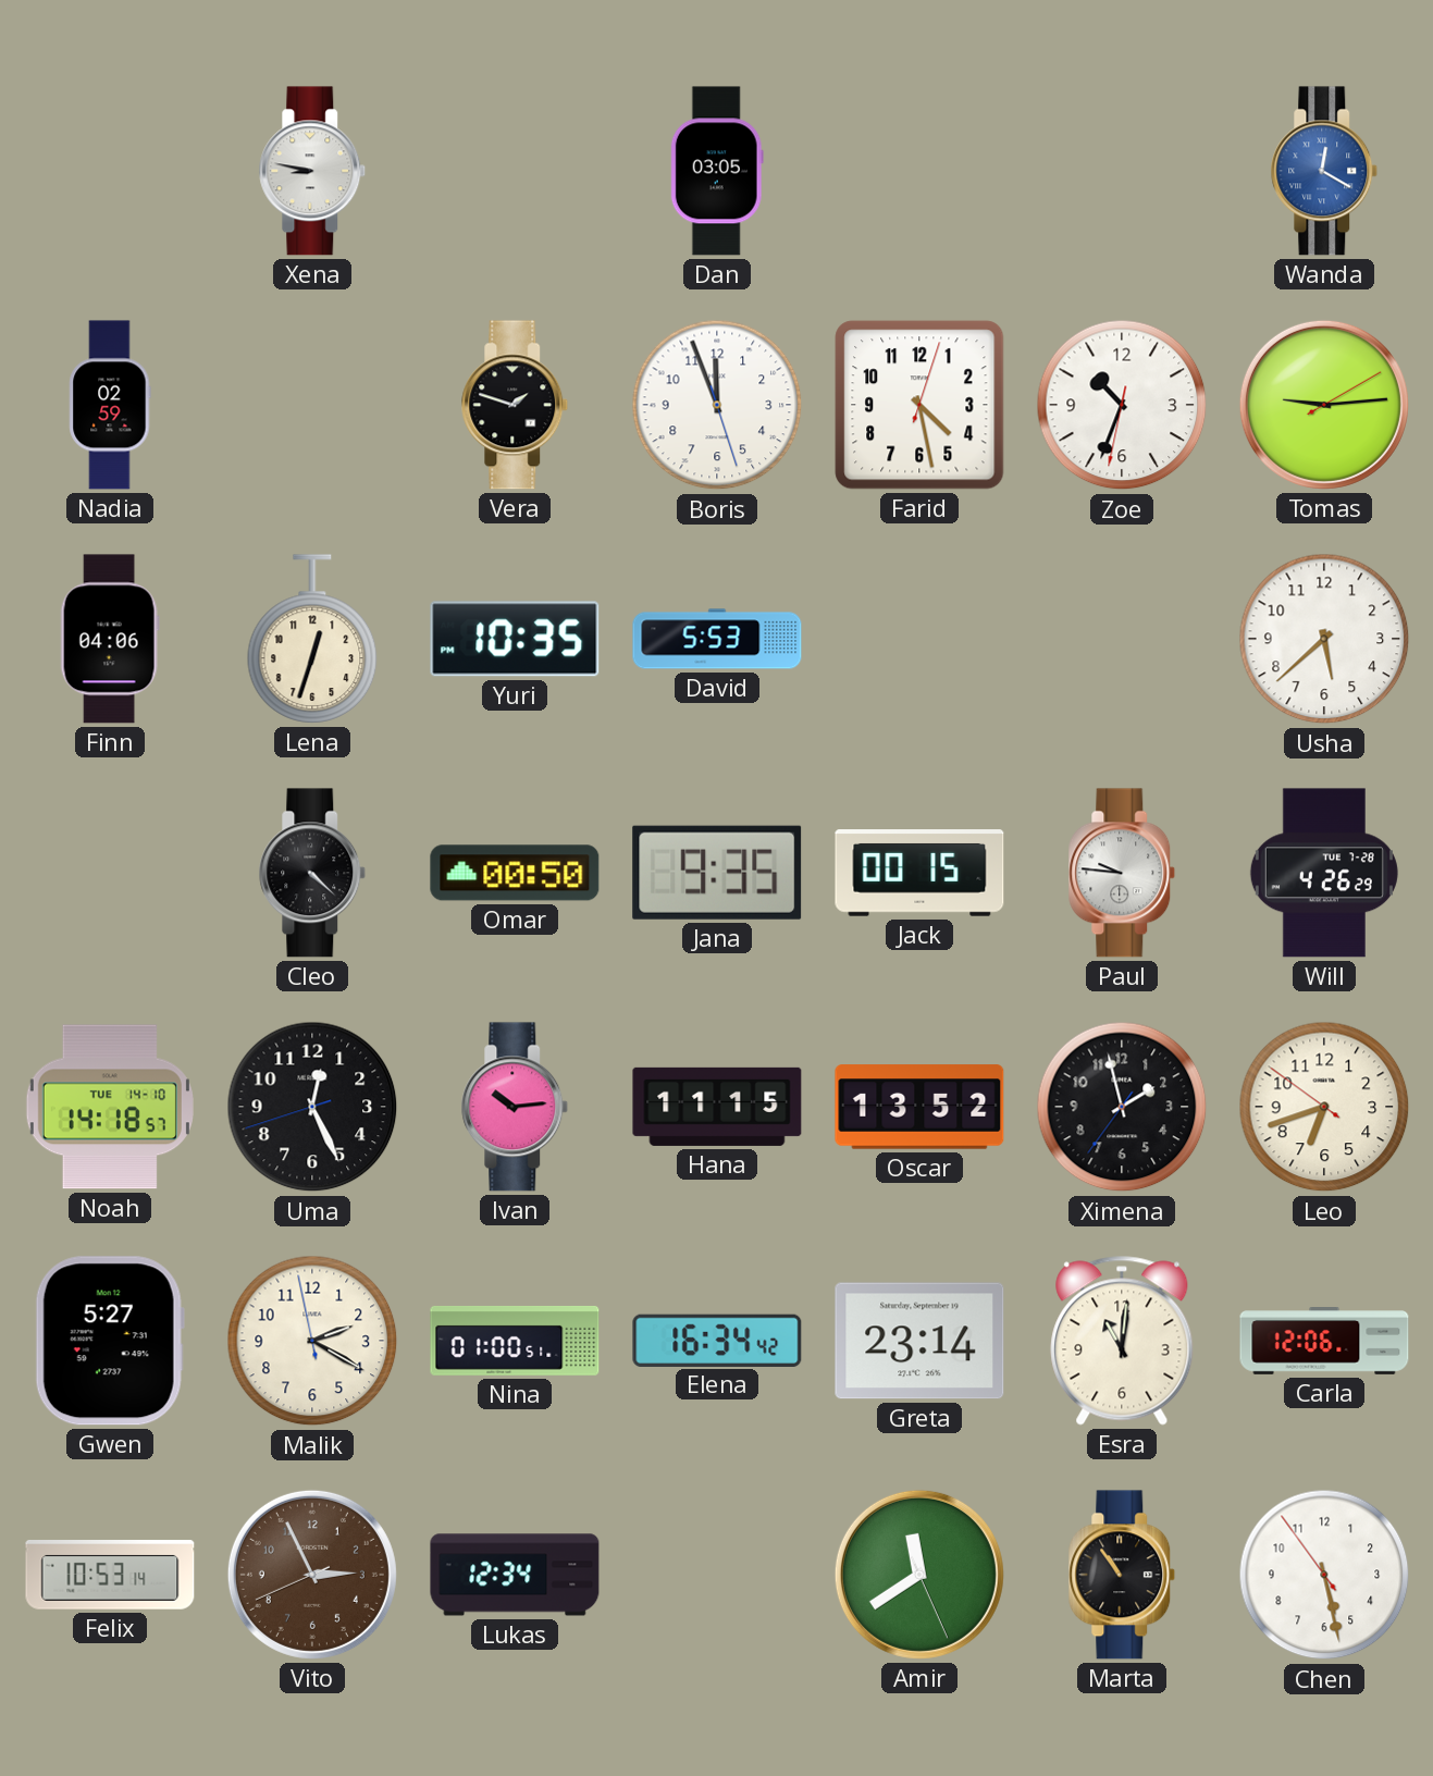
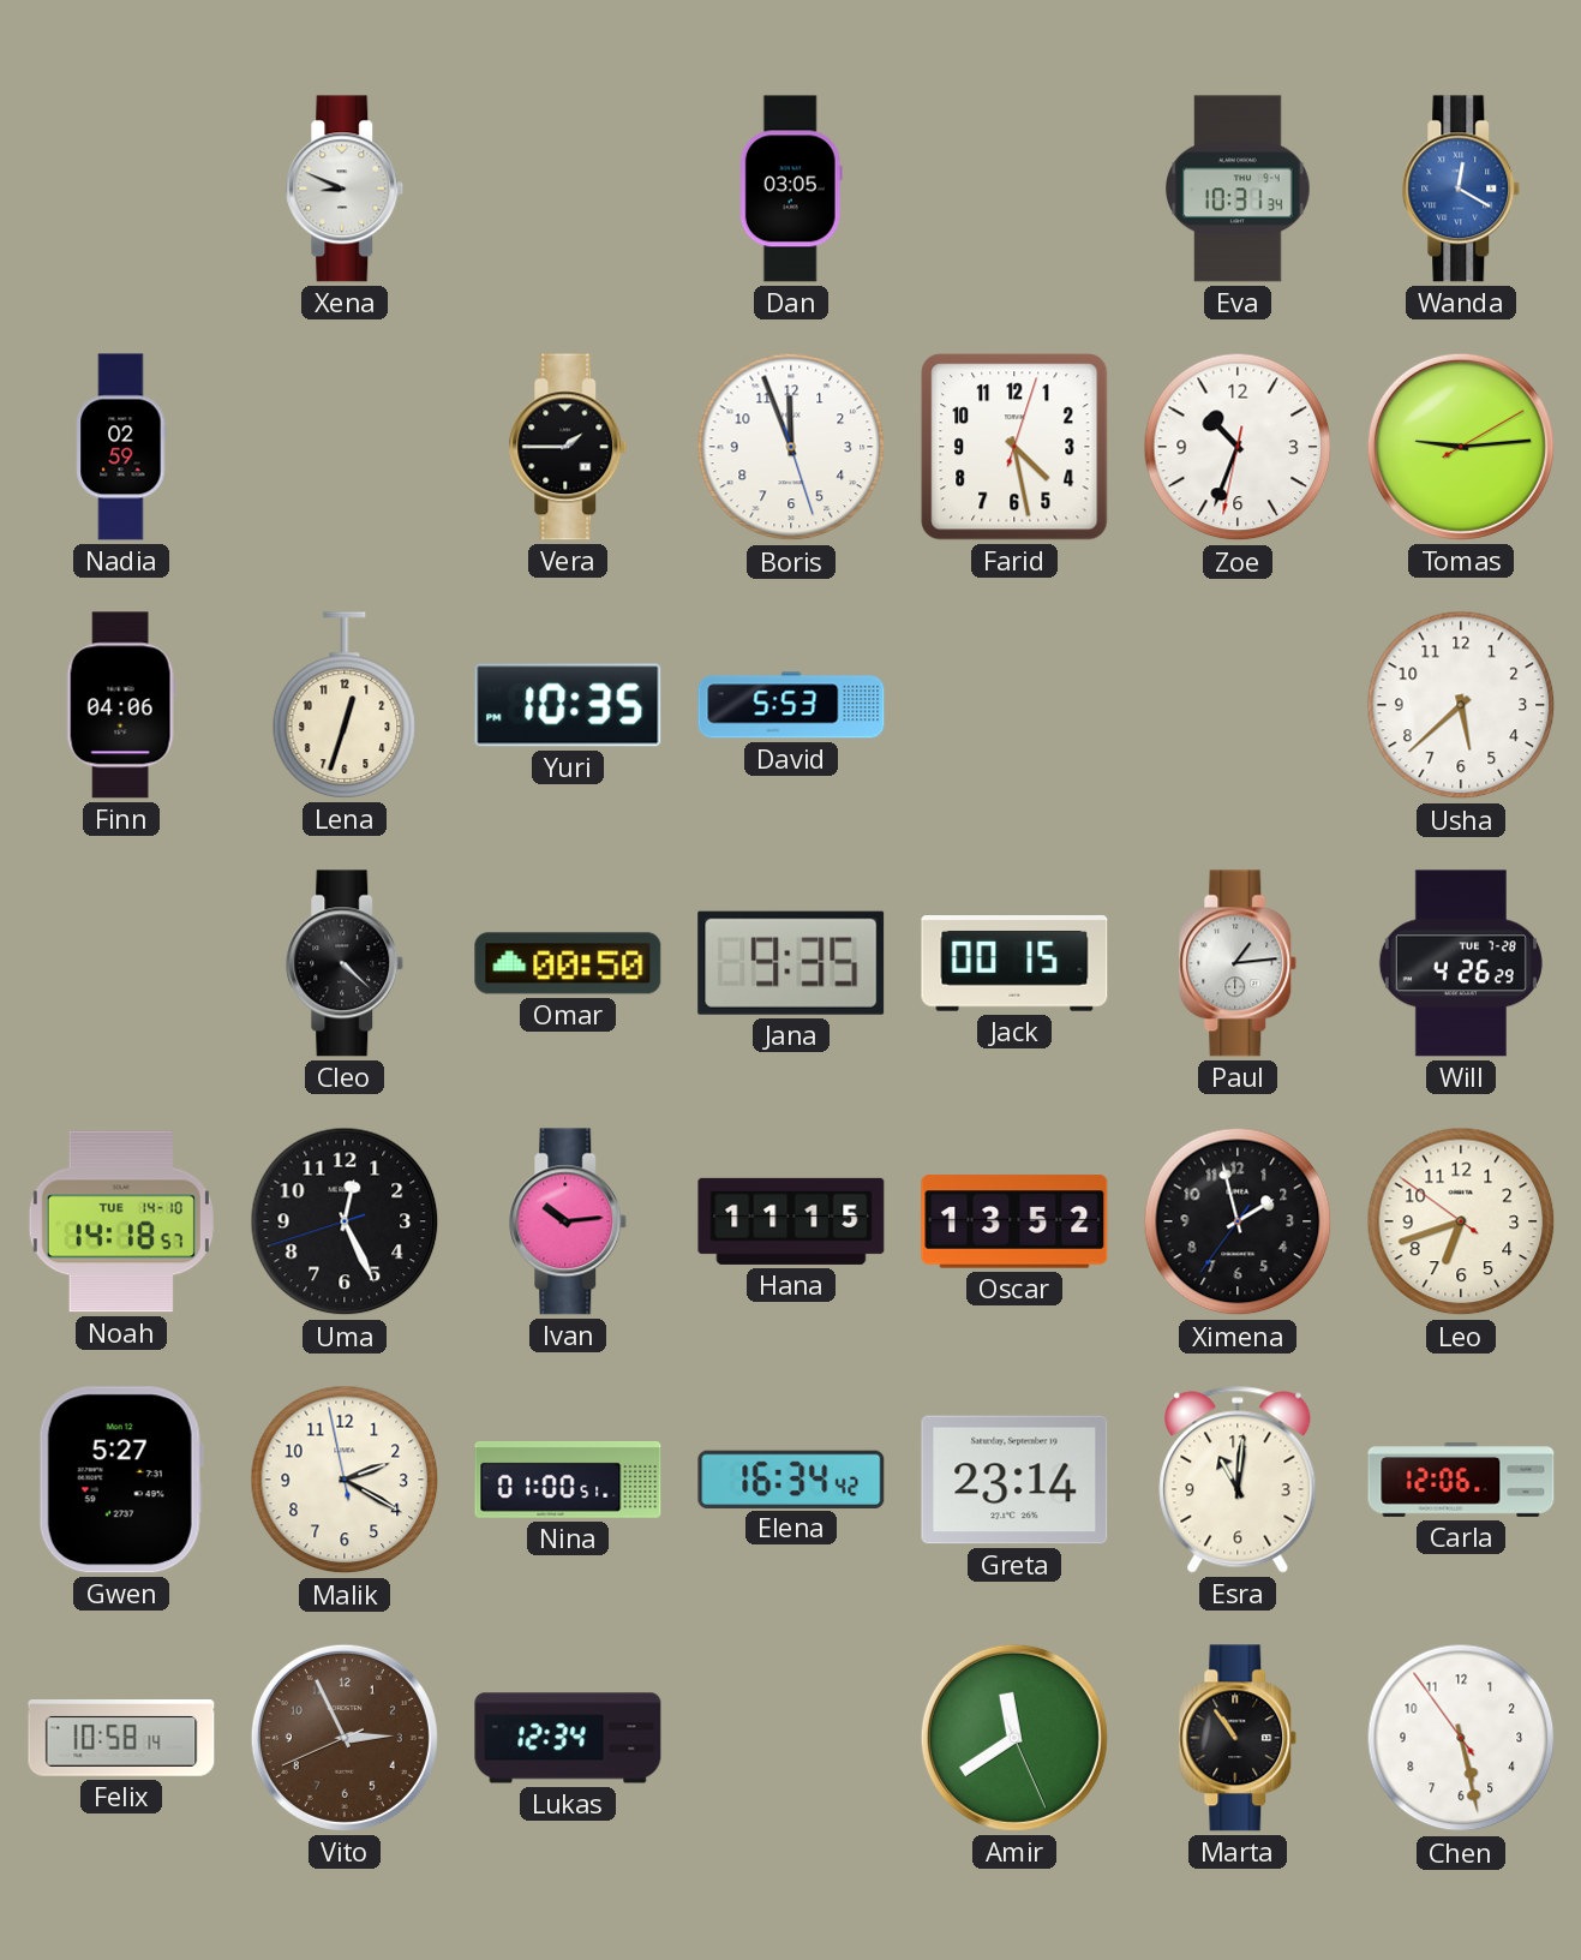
Xena: 8:47 -> 8:49 (345, 189)
Eva: none -> 10:31 (1238, 189)
Vera: 1:48 -> 1:45 (568, 447)
Paul: 9:46 -> 1:14 (1238, 963)
Felix: 10:53 -> 10:58 (121, 1739)
